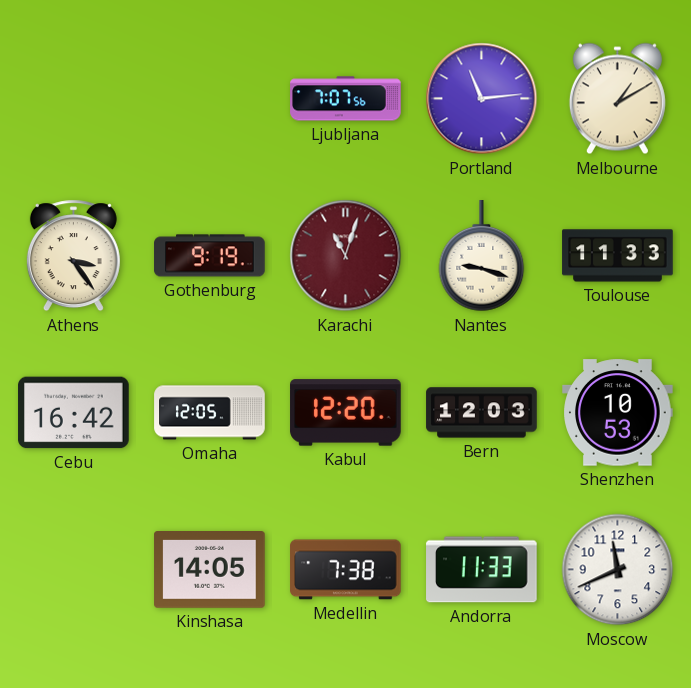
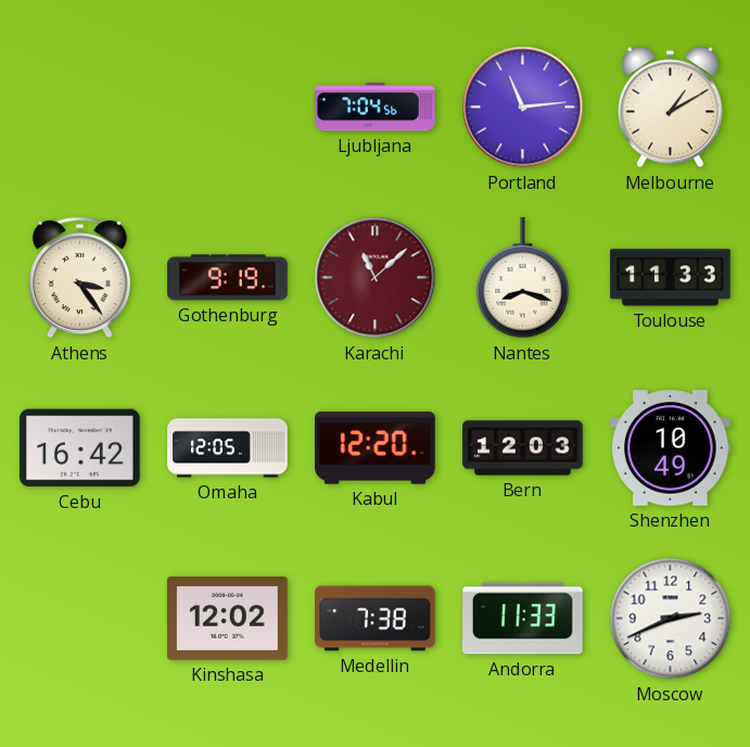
Ljubljana: 7:07 -> 7:04 (376, 107)
Karachi: 11:03 -> 11:08 (376, 278)
Nantes: 9:18 -> 8:18 (523, 278)
Shenzhen: 10:53 -> 10:49 (671, 448)
Kinshasa: 14:05 -> 12:02 (228, 619)
Moscow: 11:41 -> 2:41 (671, 619)
